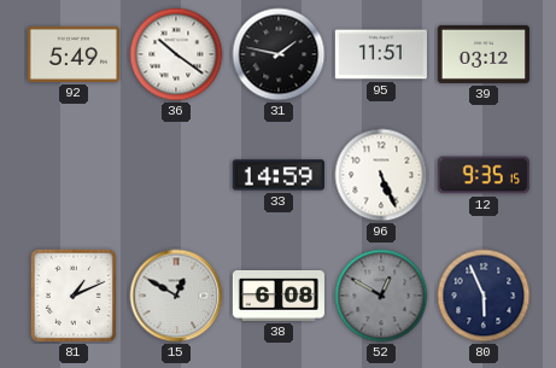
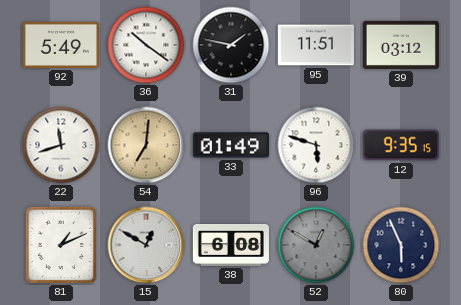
22: none -> 11:42 (61, 145)
54: none -> 7:01 (146, 145)
33: 14:59 -> 01:49 (231, 145)
96: 5:26 -> 5:48 (316, 145)
